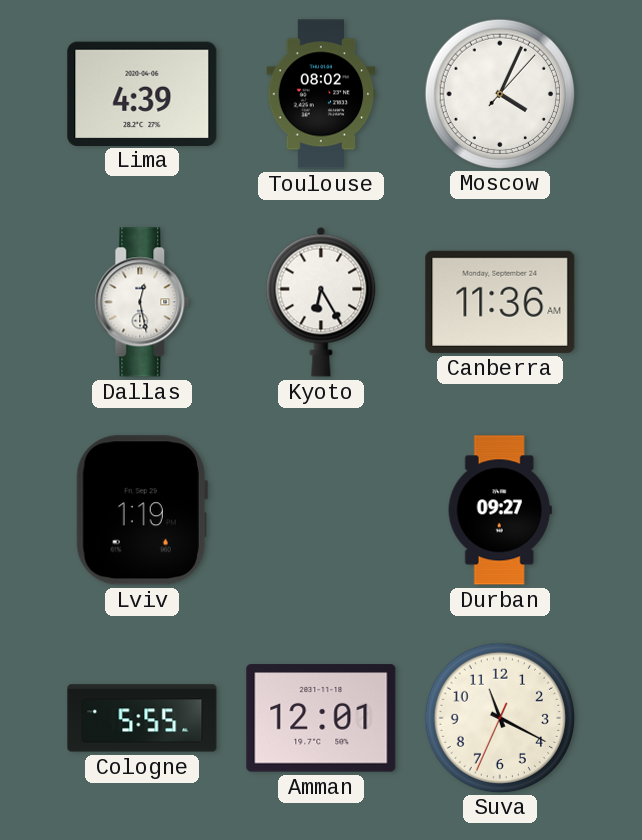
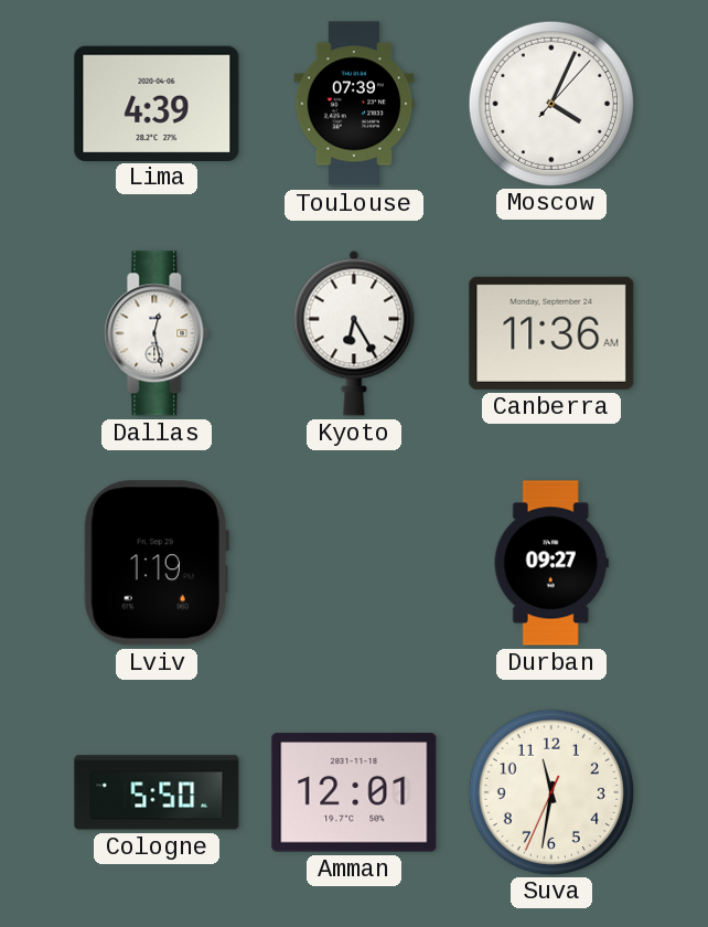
Toulouse: 08:02 -> 07:39 (354, 104)
Cologne: 5:55 -> 5:50 (157, 792)
Suva: 11:19 -> 11:31 (550, 791)
